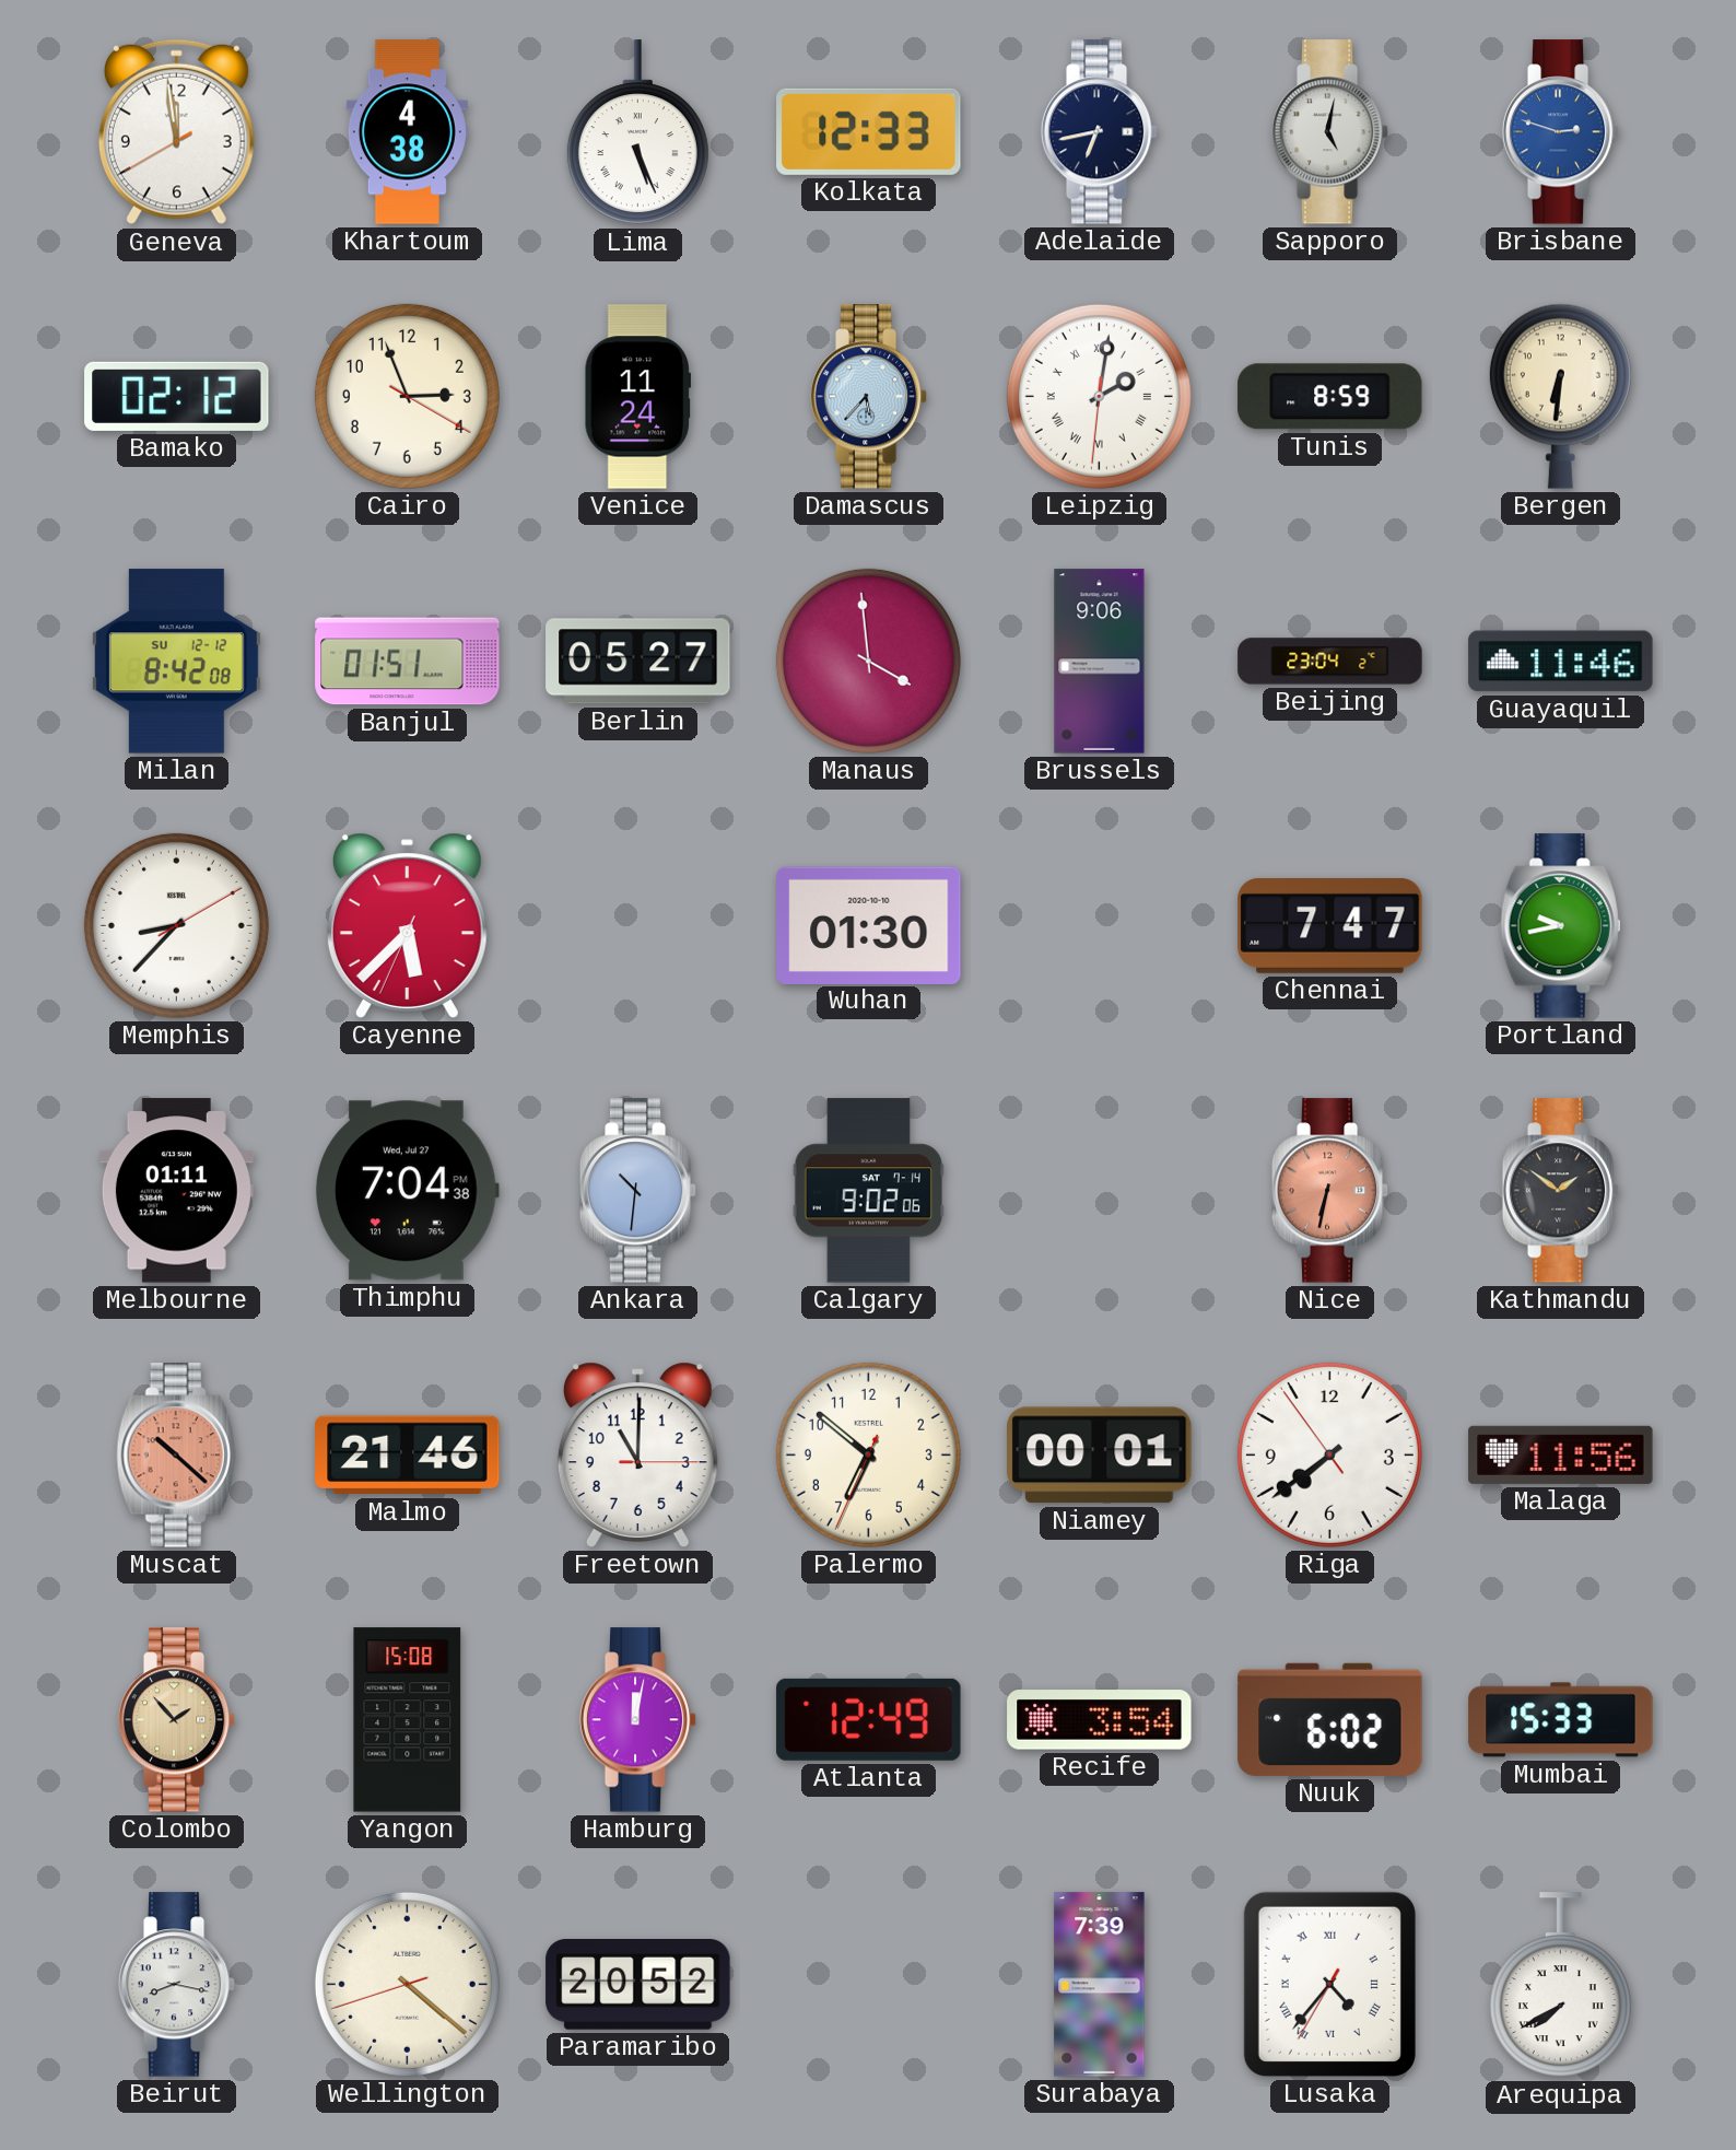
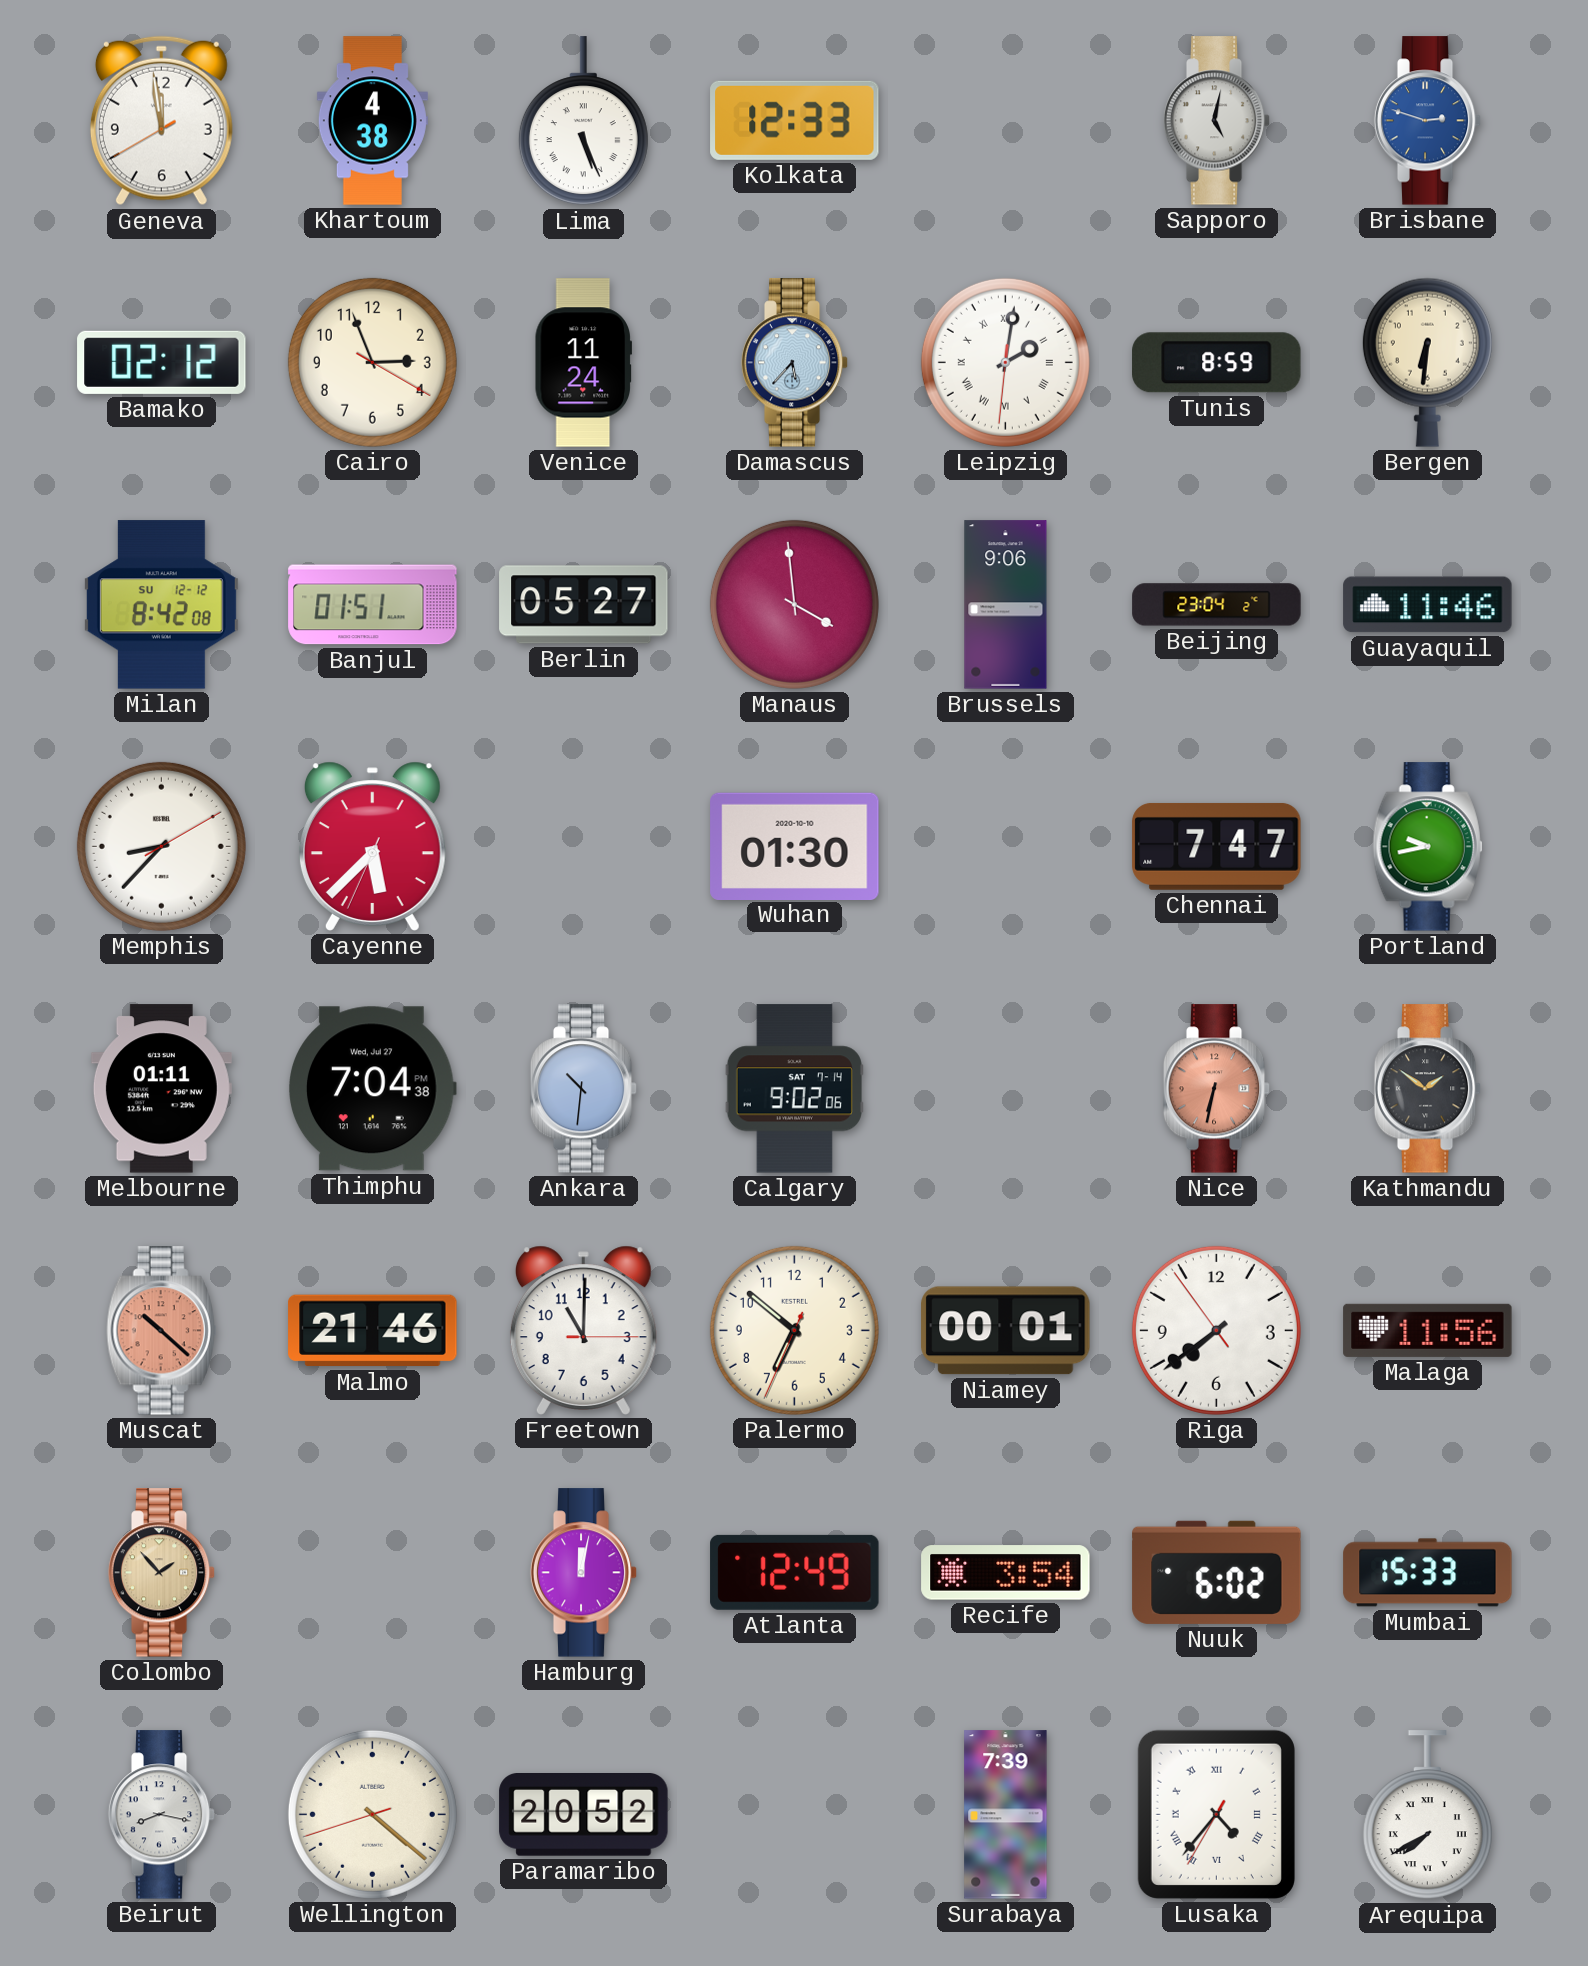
Adelaide: 6:43 -> none (1100, 132)
Yangon: 15:08 -> none (408, 1720)
